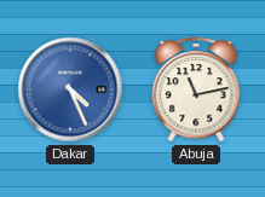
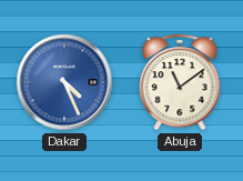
Abuja: 11:13 -> 11:09 (180, 82)
